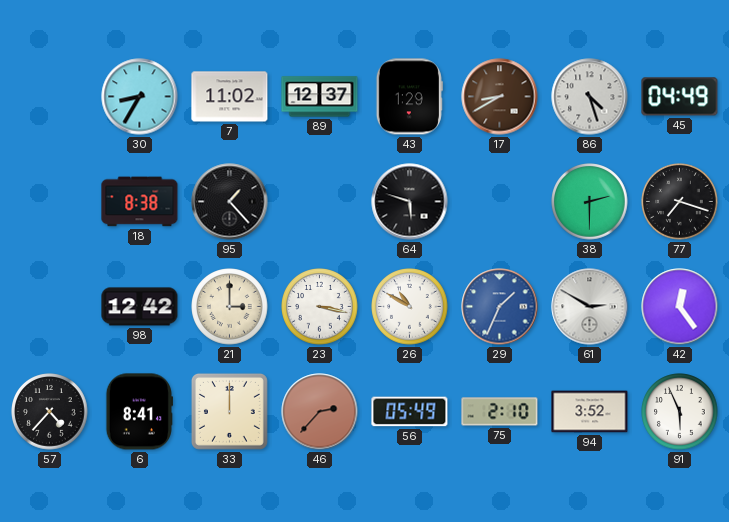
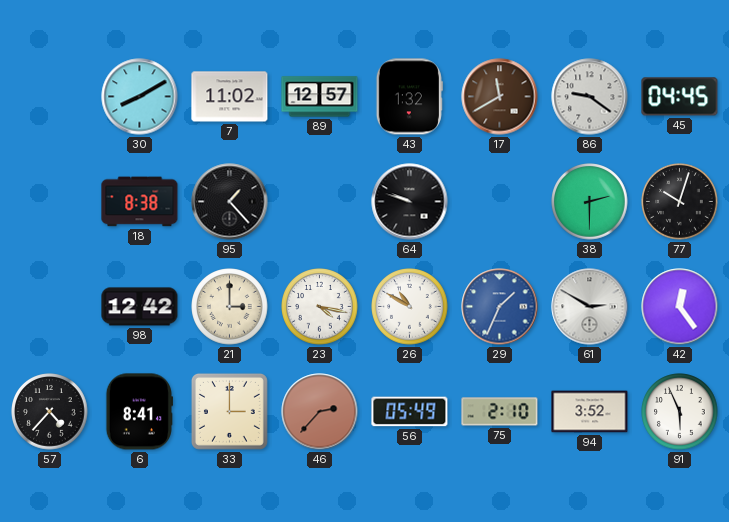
30: 8:35 -> 8:10 (140, 97)
89: 12:37 -> 12:57 (320, 97)
43: 1:29 -> 1:32 (409, 97)
17: 8:40 -> 11:40 (500, 97)
86: 4:27 -> 9:21 (590, 97)
45: 04:49 -> 04:45 (680, 97)
64: 5:48 -> 9:48 (410, 202)
77: 7:18 -> 10:03 (680, 202)
23: 3:17 -> 4:17 (320, 307)
33: 12:00 -> 3:00 (229, 411)
